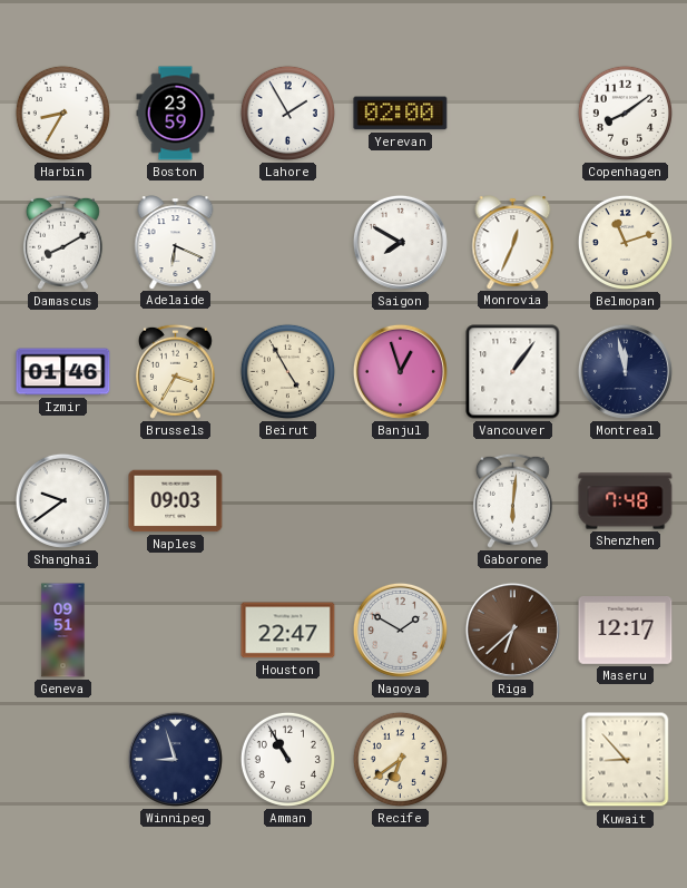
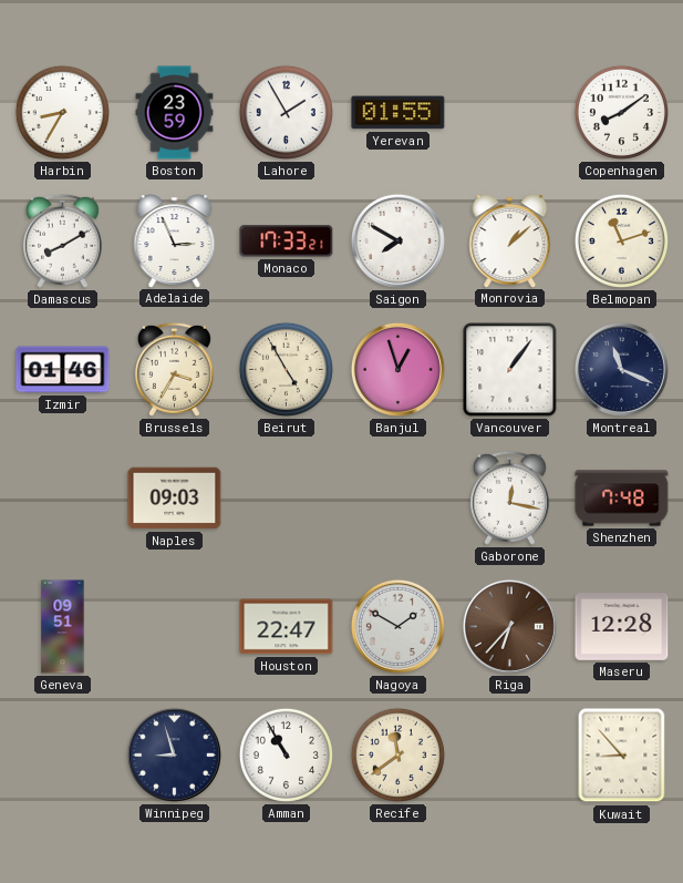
Yerevan: 02:00 -> 01:55 (399, 113)
Adelaide: 6:19 -> 2:56 (175, 240)
Monaco: none -> 17:33 (287, 242)
Monrovia: 12:34 -> 1:08 (510, 240)
Montreal: 11:58 -> 11:19 (621, 369)
Shanghai: 9:39 -> none (62, 500)
Gaborone: 6:01 -> 12:17 (509, 497)
Riga: 6:38 -> 6:37 (509, 626)
Maseru: 12:17 -> 12:28 (622, 627)
Recife: 6:39 -> 11:39 (397, 754)
